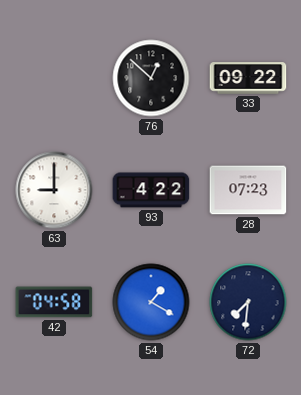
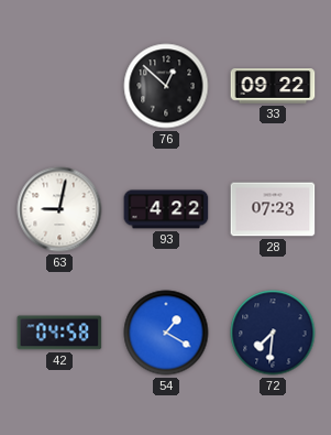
63: 9:00 -> 9:02 (59, 209)
